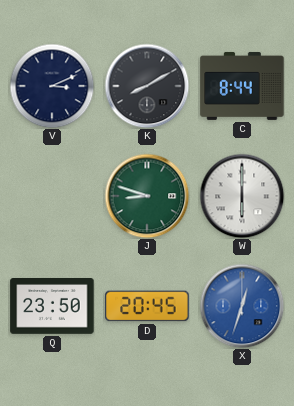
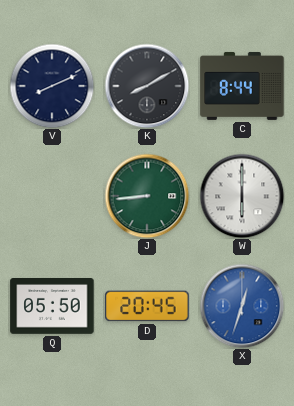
V: 3:11 -> 8:11 (52, 86)
J: 8:48 -> 8:44 (147, 196)
Q: 23:50 -> 05:50 (52, 307)
